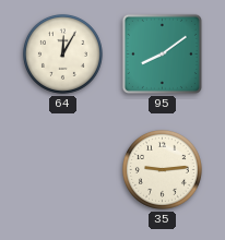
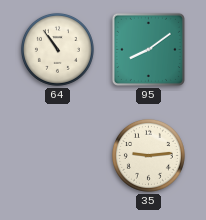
64: 12:05 -> 10:54 (57, 49)
